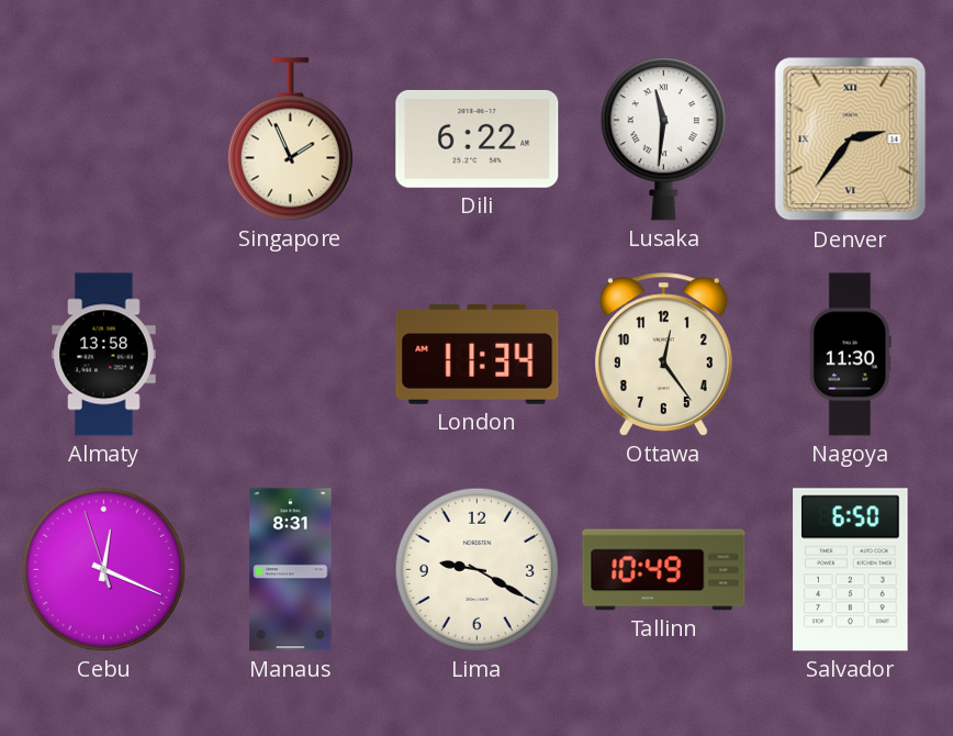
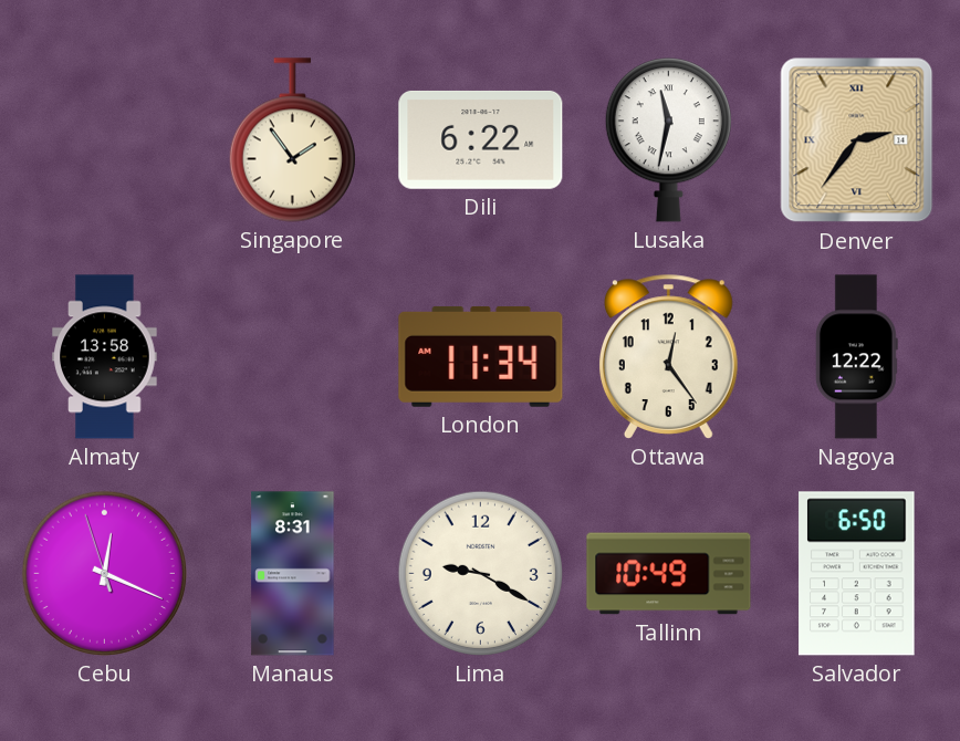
Singapore: 1:56 -> 1:54 (292, 140)
Lusaka: 11:31 -> 11:32 (668, 140)
Nagoya: 11:30 -> 12:22 (856, 357)
